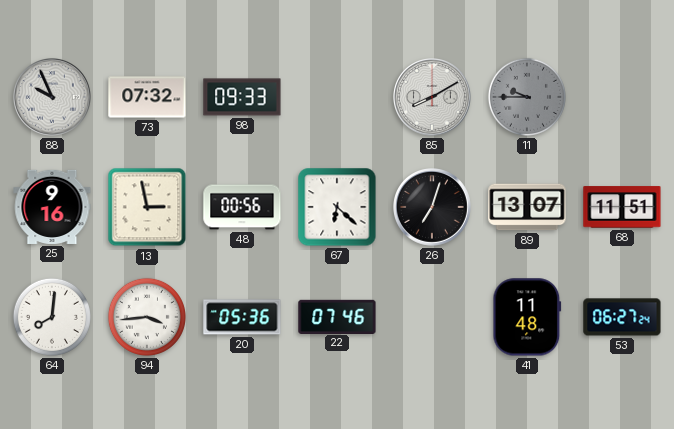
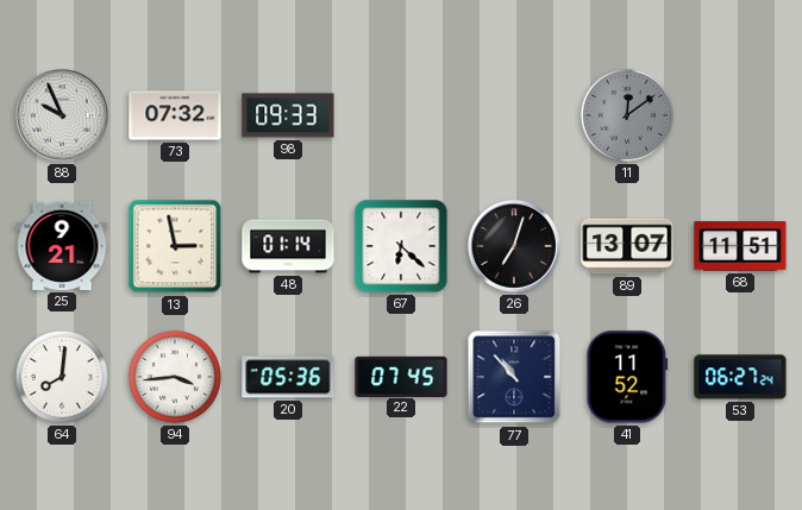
85: 8:10 -> none (433, 98)
11: 9:45 -> 12:09 (627, 115)
25: 9:16 -> 9:21 (62, 246)
48: 00:56 -> 01:14 (288, 246)
22: 07:46 -> 07:45 (401, 376)
77: none -> 10:53 (514, 377)
41: 11:48 -> 11:52 (627, 377)
